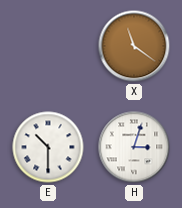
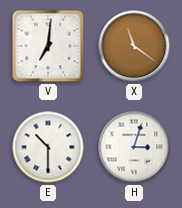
V: none -> 7:01 (48, 46)
